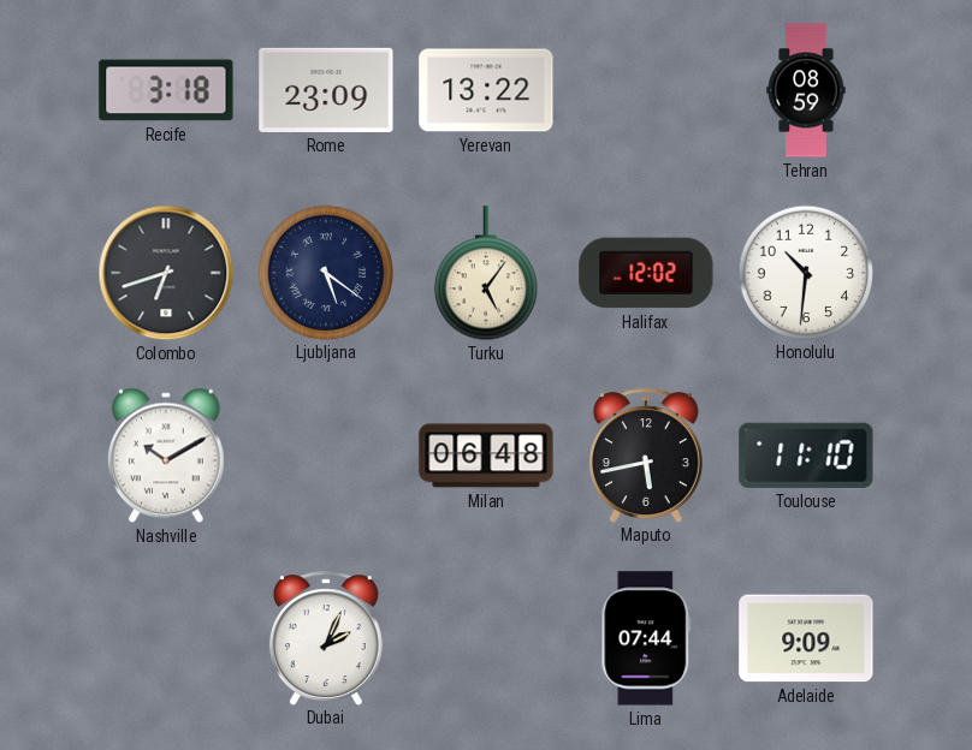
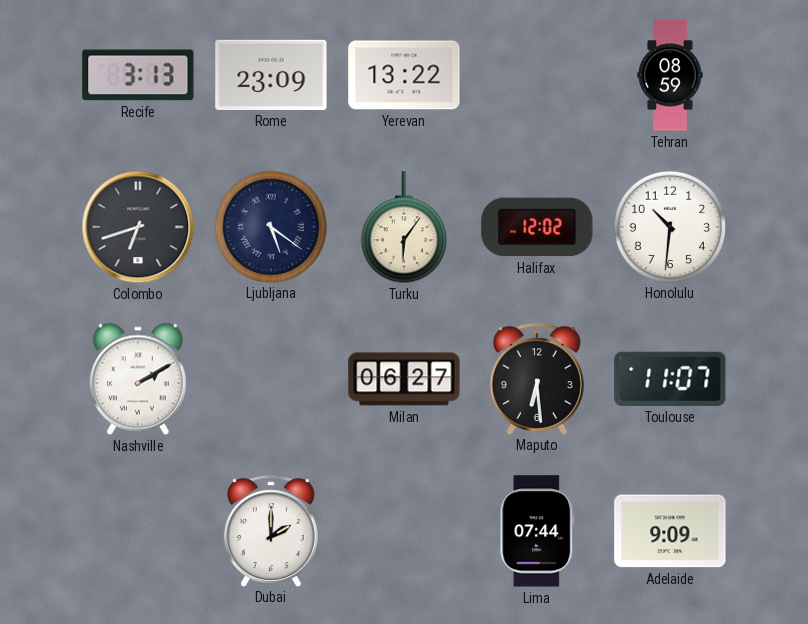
Recife: 3:18 -> 3:13 (138, 75)
Turku: 5:06 -> 6:06 (404, 228)
Nashville: 10:10 -> 2:10 (138, 379)
Milan: 06:48 -> 06:27 (404, 379)
Maputo: 5:43 -> 6:29 (537, 379)
Toulouse: 11:10 -> 11:07 (670, 379)
Dubai: 2:04 -> 2:00 (271, 531)
